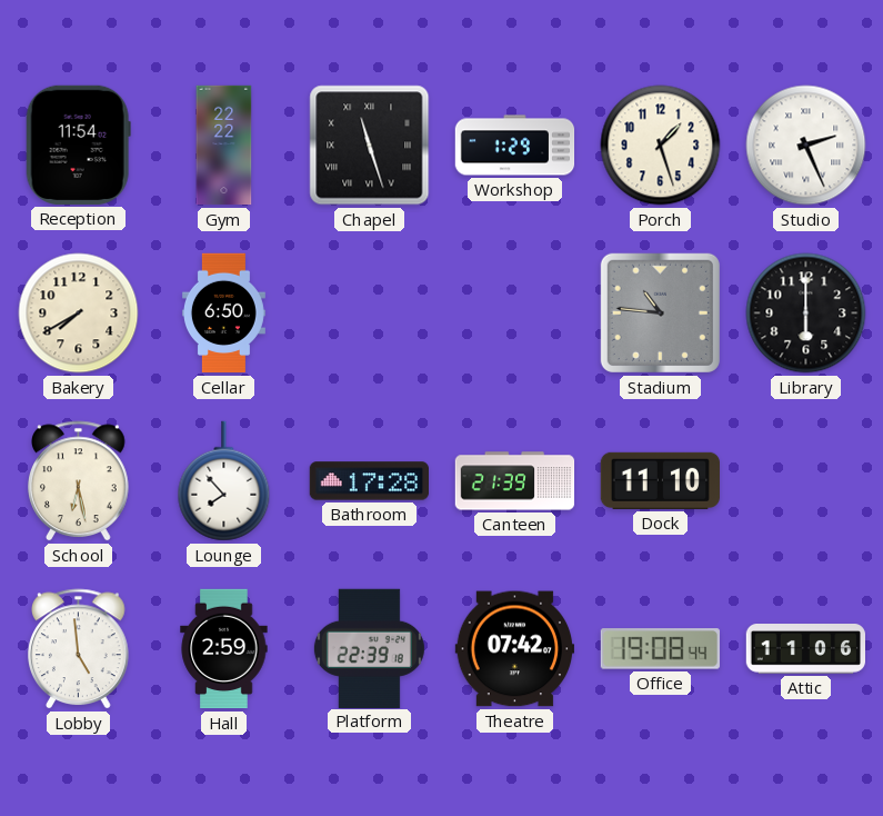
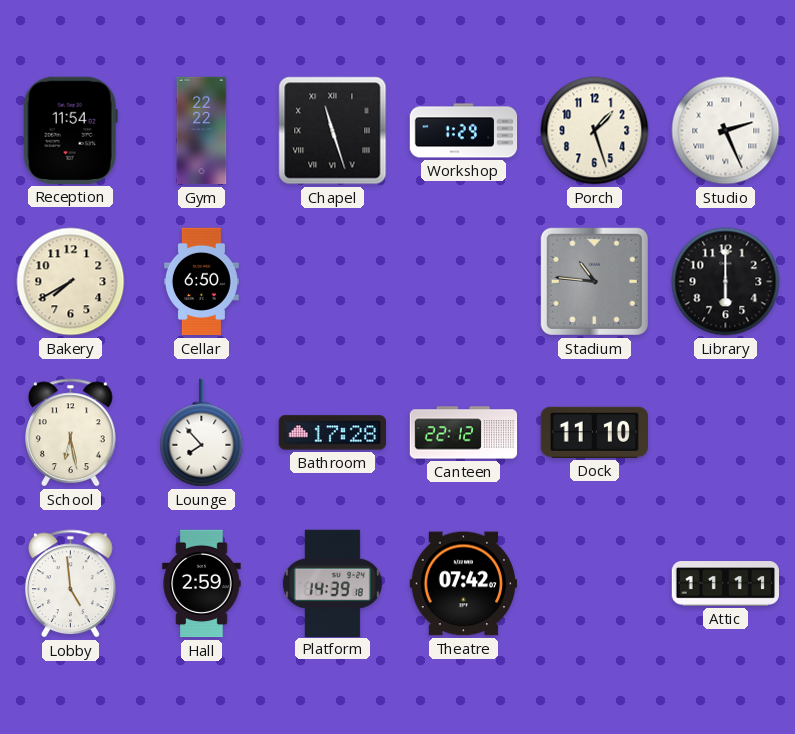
Canteen: 21:39 -> 22:12 (464, 433)
Platform: 22:39 -> 14:39 (332, 583)
Office: 19:08 -> none (660, 649)
Attic: 11:06 -> 11:11 (725, 584)
